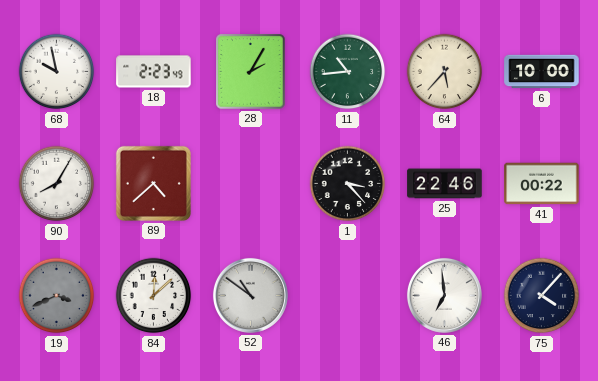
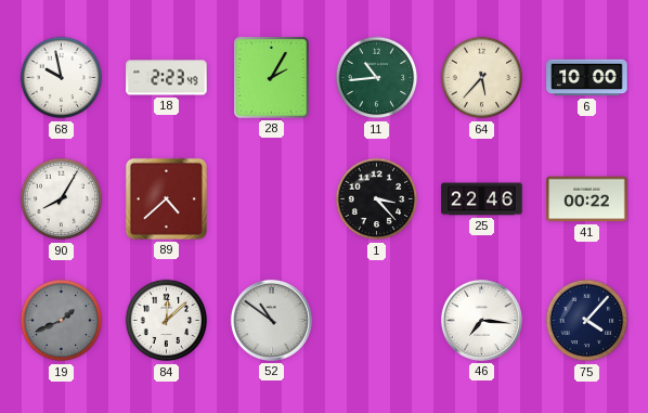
19: 3:41 -> 1:41 (62, 321)
46: 6:59 -> 7:16 (481, 320)
